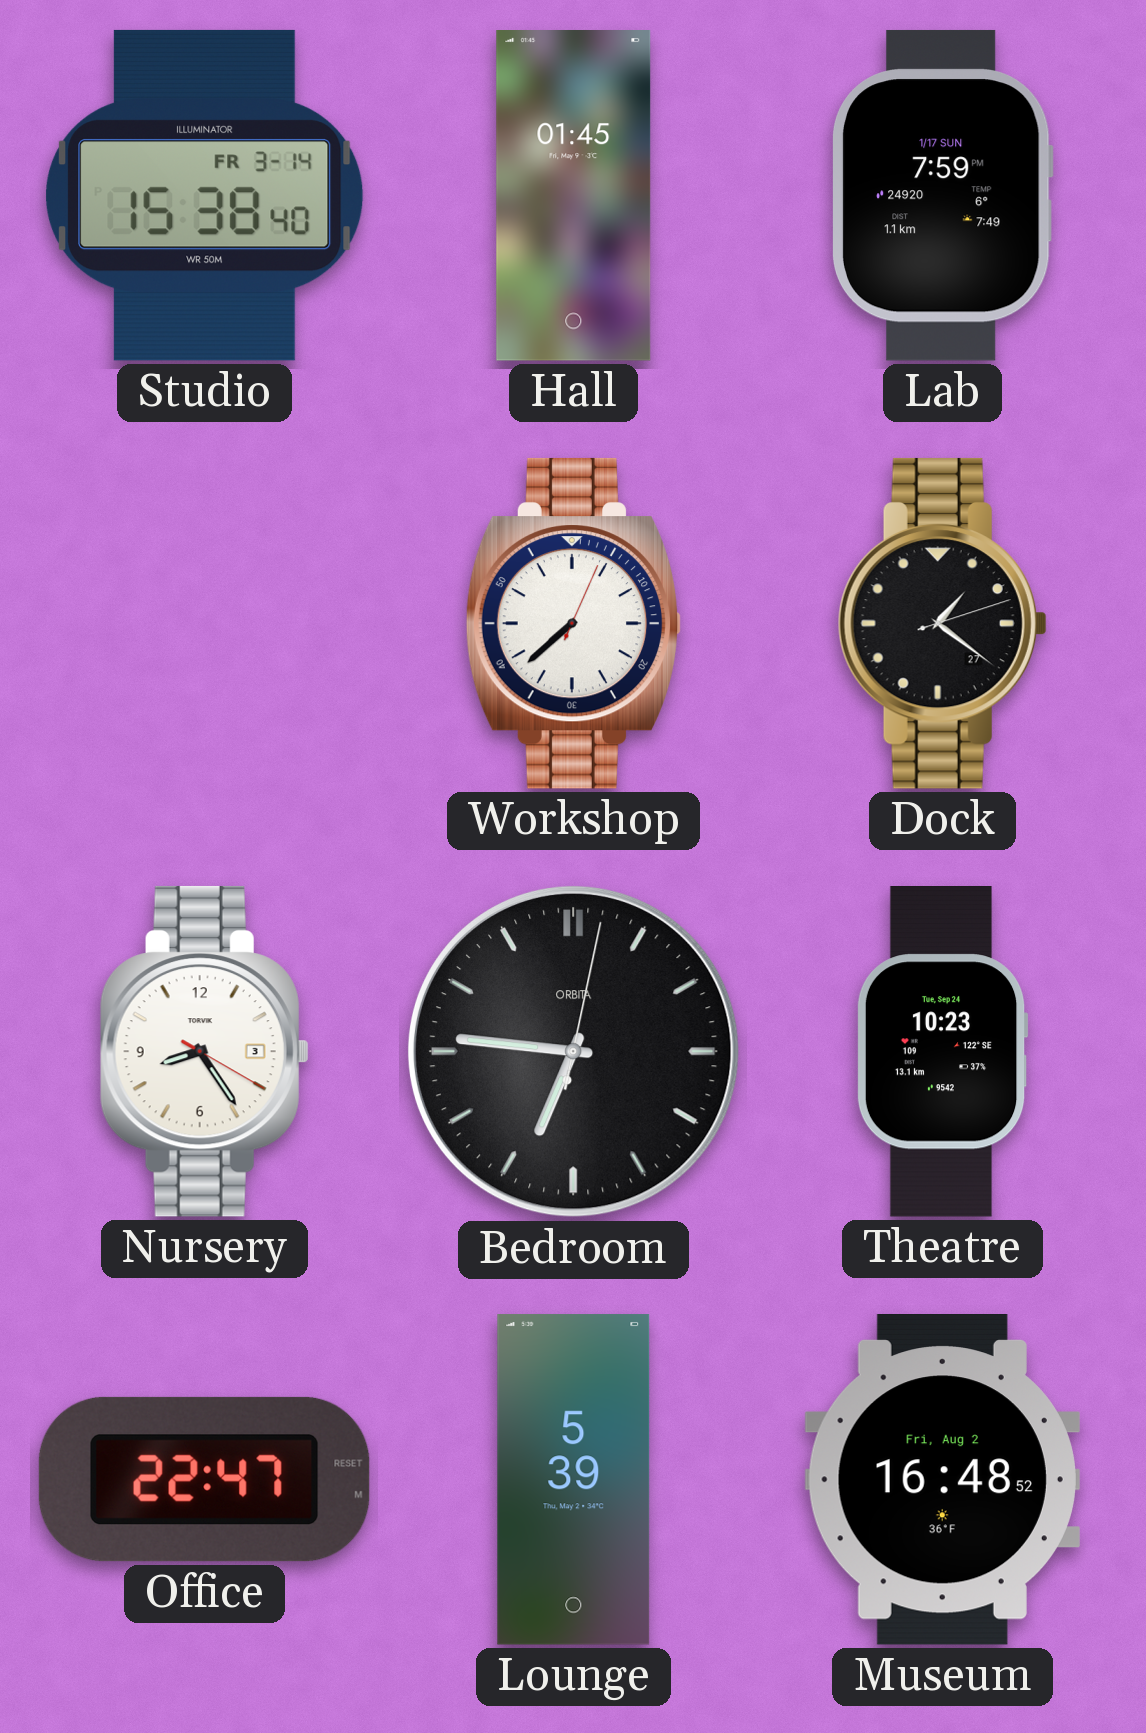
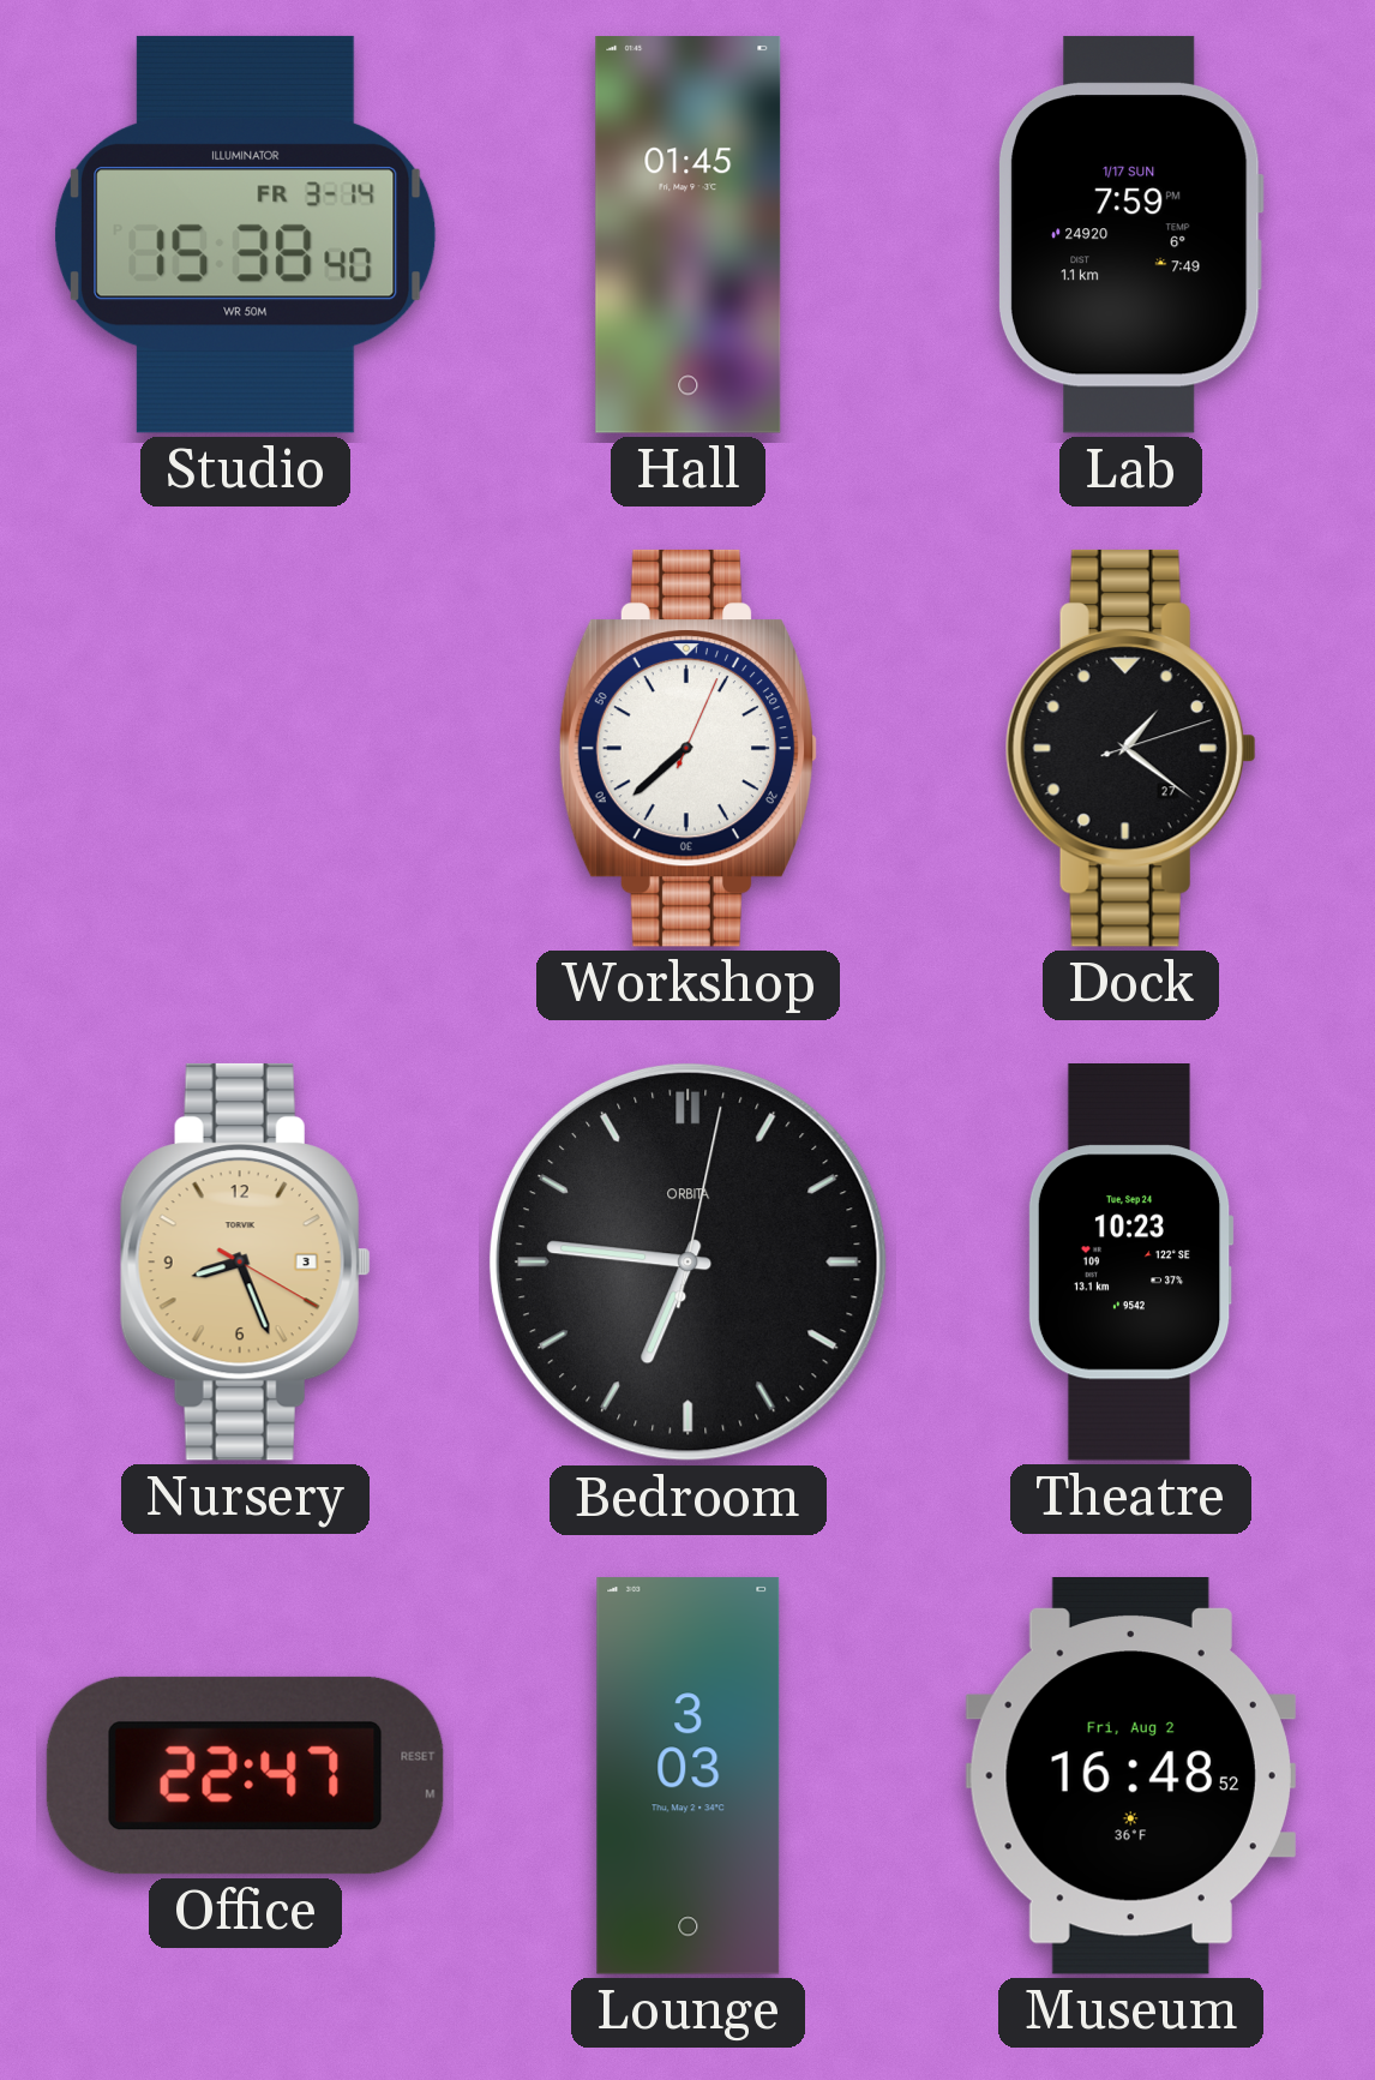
Nursery: 8:24 -> 8:26 (245, 1261)
Nursery dial: white -> champagne (245, 1261)
Lounge: 5:39 -> 3:03 (689, 1776)
